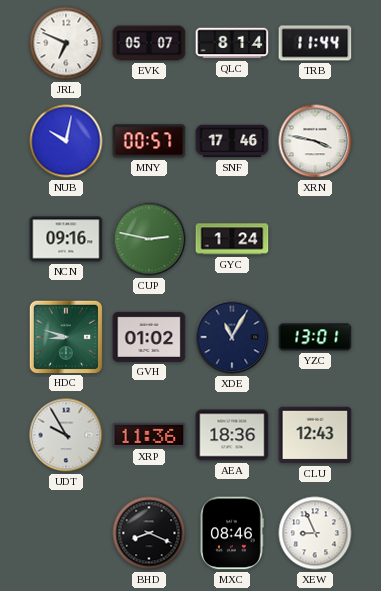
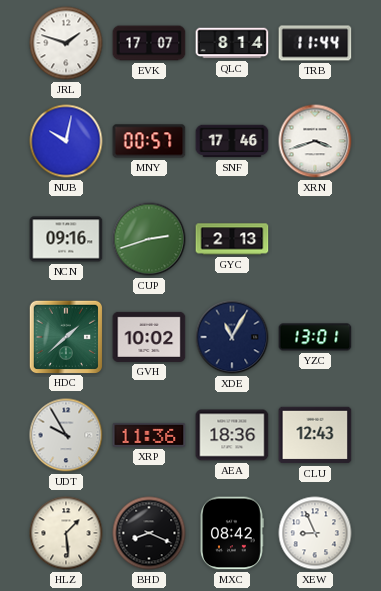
JRL: 6:49 -> 1:48 (66, 43)
EVK: 05:07 -> 17:07 (149, 43)
XRN: 3:47 -> 3:42 (315, 141)
CUP: 2:47 -> 2:42 (149, 239)
GYC: 1:24 -> 2:13 (232, 239)
HDC: 8:48 -> 1:38 (65, 336)
GVH: 01:02 -> 10:02 (149, 337)
HLZ: none -> 1:29 (66, 533)
MXC: 08:46 -> 08:42 (232, 533)
